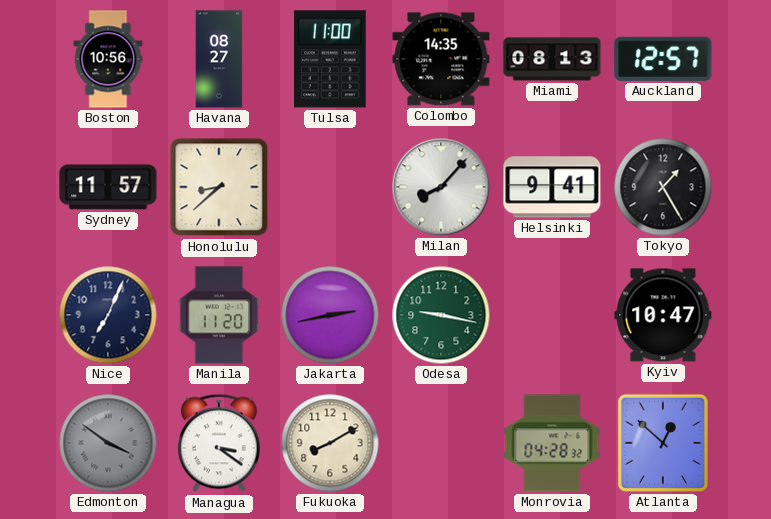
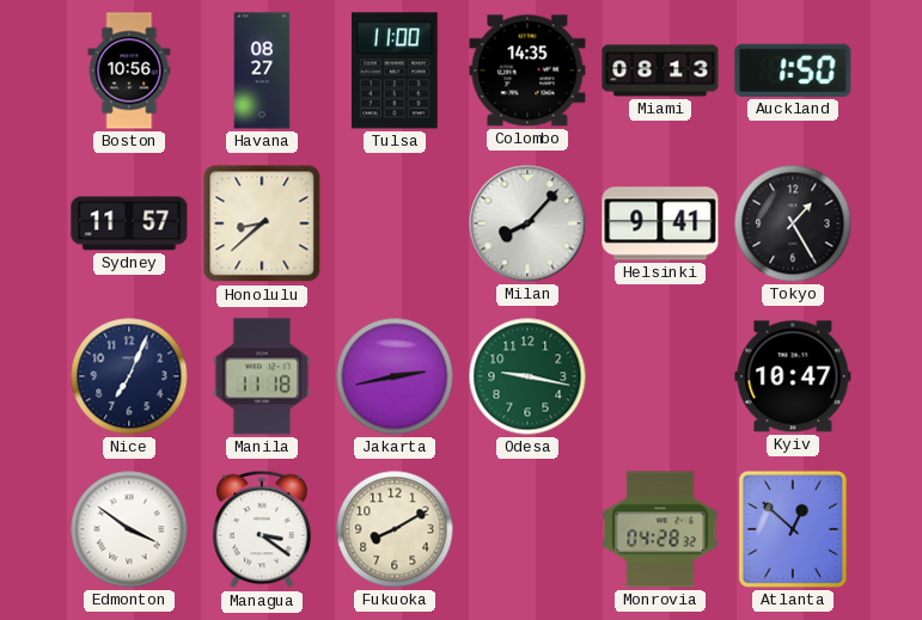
Auckland: 12:57 -> 1:50 (793, 70)
Manila: 11:20 -> 11:18 (262, 376)
Edmonton dial: grey -> white (129, 529)
